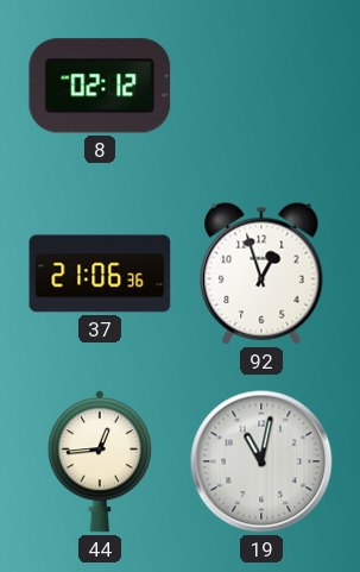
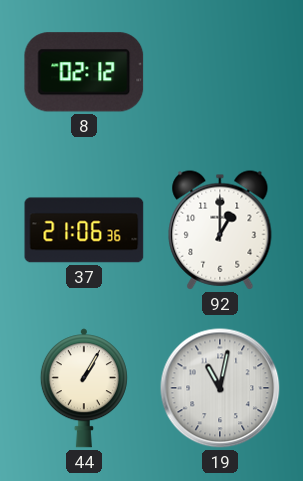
92: 12:57 -> 1:00 (220, 230)
44: 12:44 -> 1:05 (84, 388)
